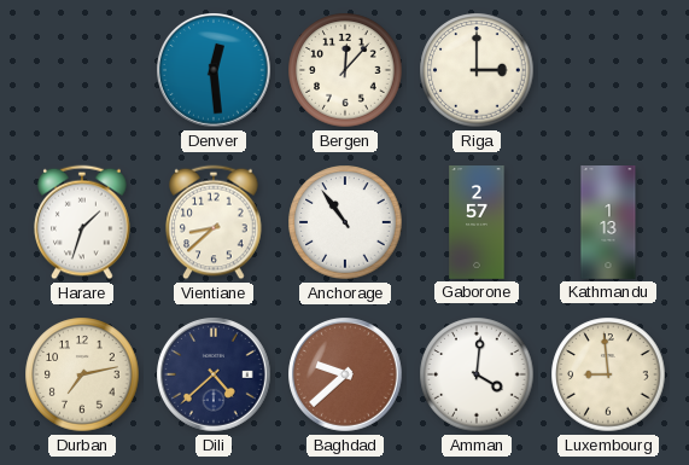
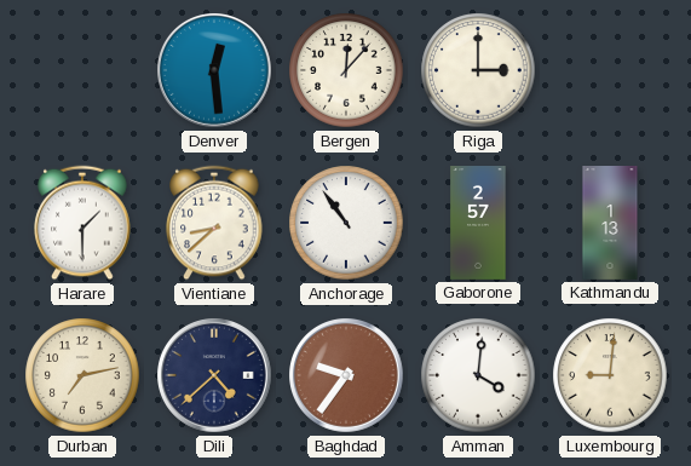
Harare: 1:33 -> 1:30 (82, 223)
Baghdad: 9:38 -> 9:36 (347, 376)
Luxembourg: 8:59 -> 9:01 (610, 375)
